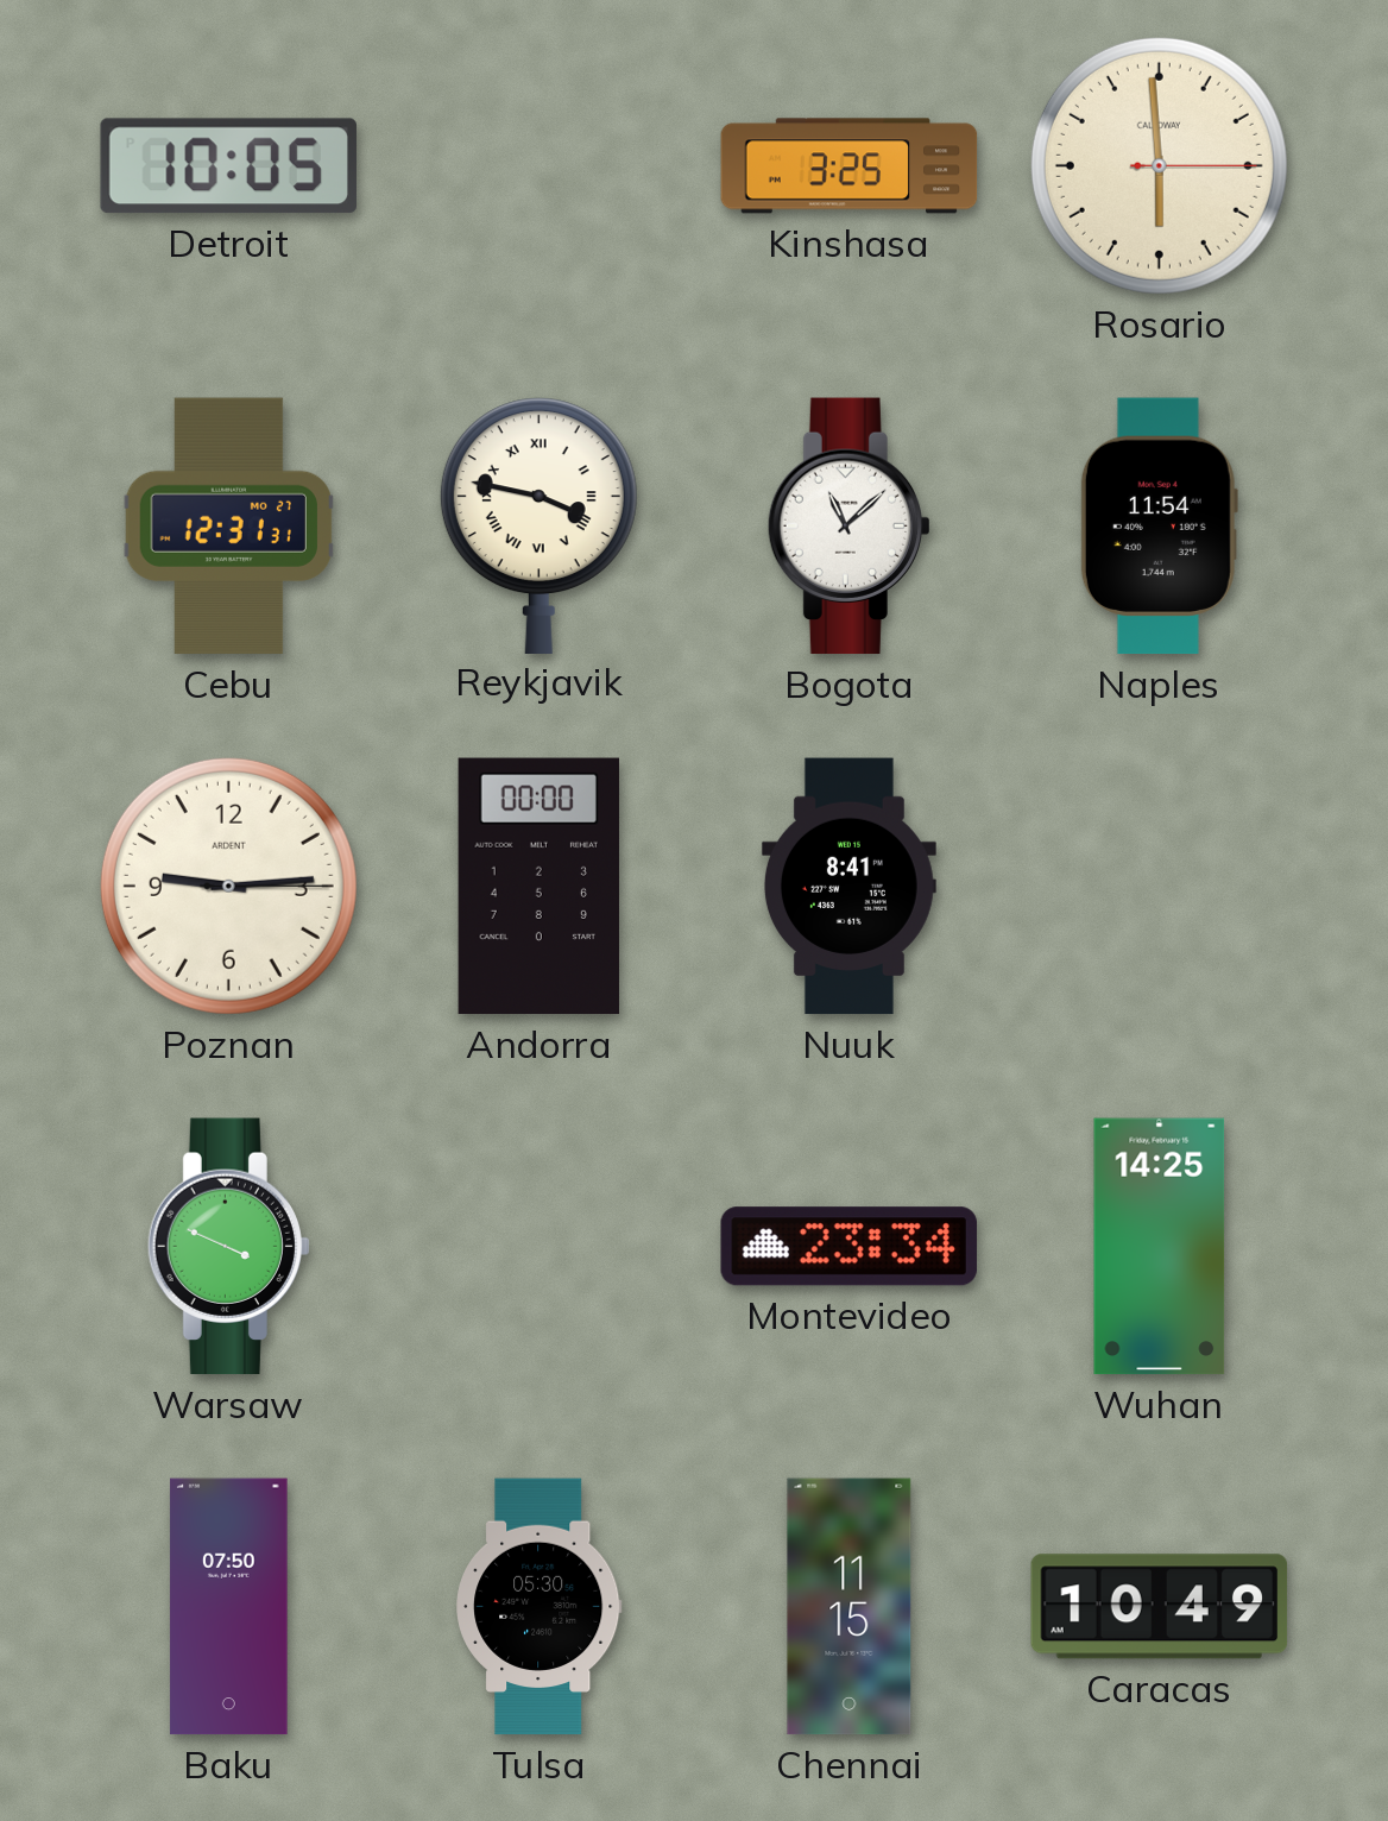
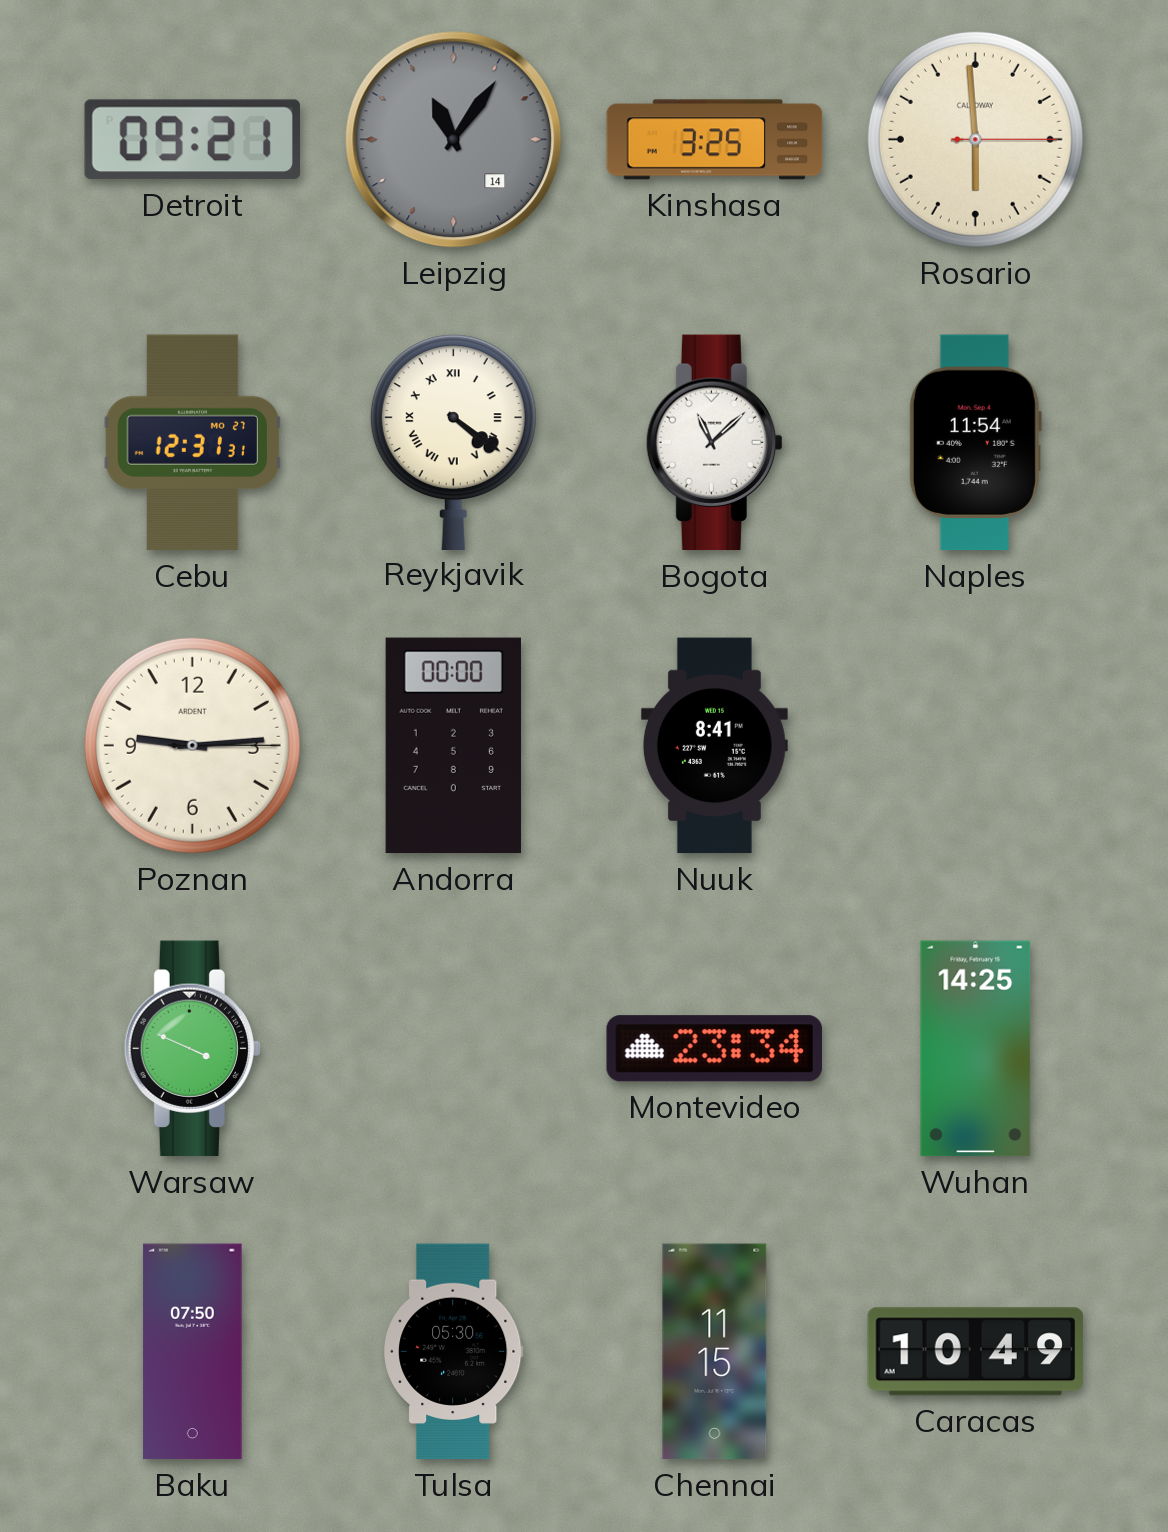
Detroit: 10:05 -> 09:21 (192, 140)
Leipzig: none -> 11:06 (454, 140)
Reykjavik: 3:47 -> 4:21 (453, 442)
